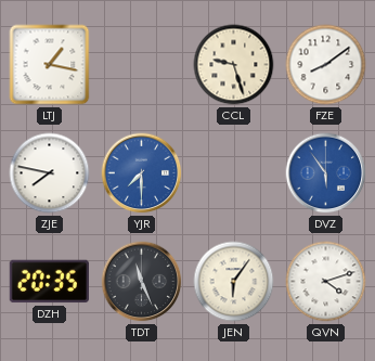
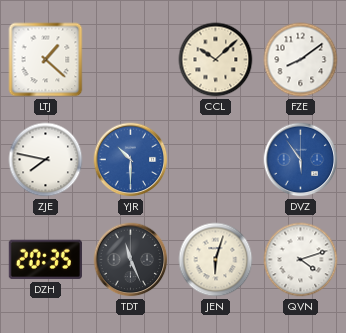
LTJ: 1:17 -> 1:22 (46, 60)
CCL: 9:27 -> 10:08 (216, 60)
YJR: 7:30 -> 10:30 (131, 160)
JEN: 6:06 -> 6:03 (216, 260)
